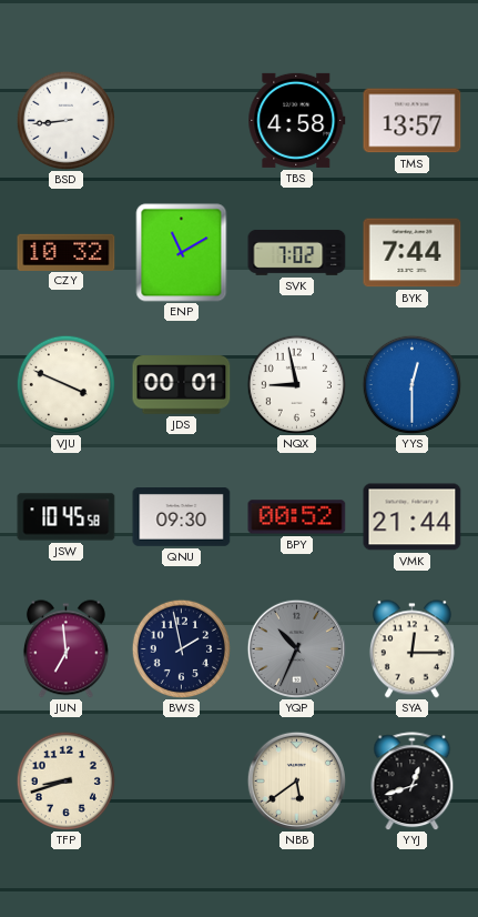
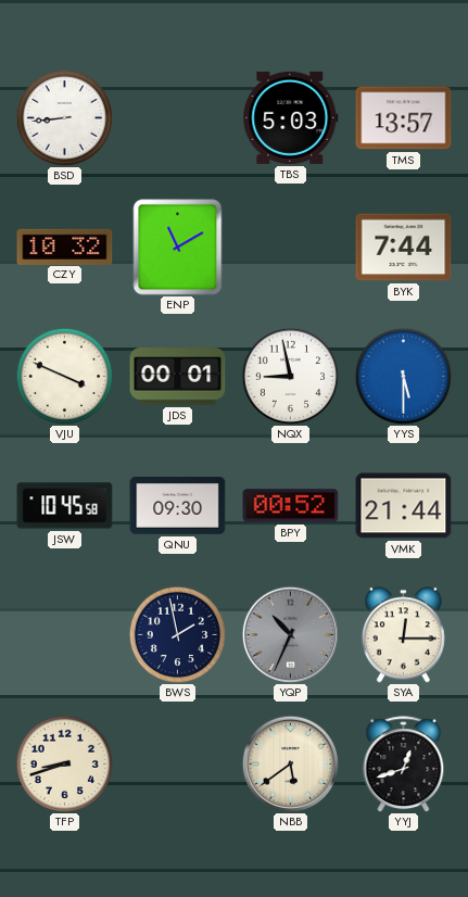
TBS: 4:58 -> 5:03 (291, 117)
SVK: 7:02 -> none (297, 252)
YYS: 12:30 -> 5:30 (403, 376)
JUN: 6:59 -> none (65, 649)
